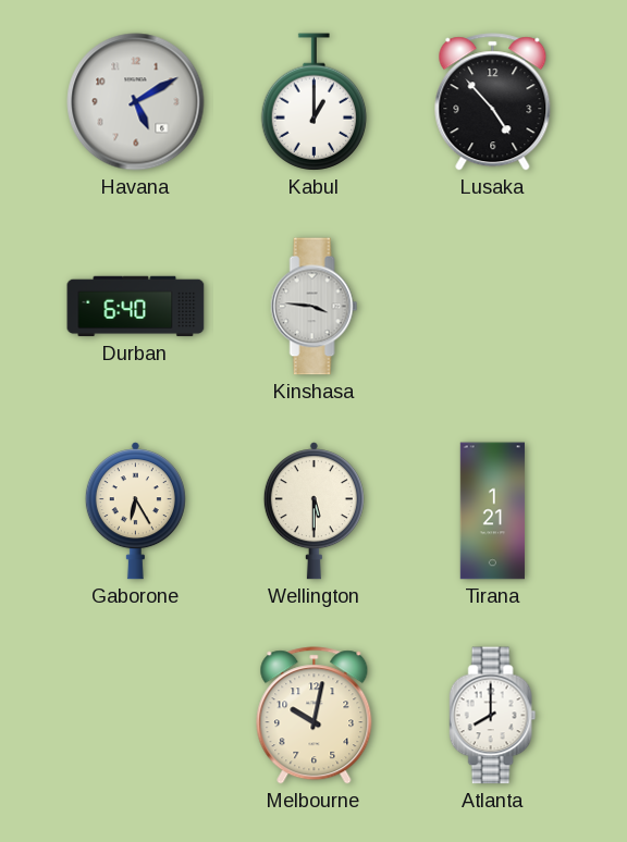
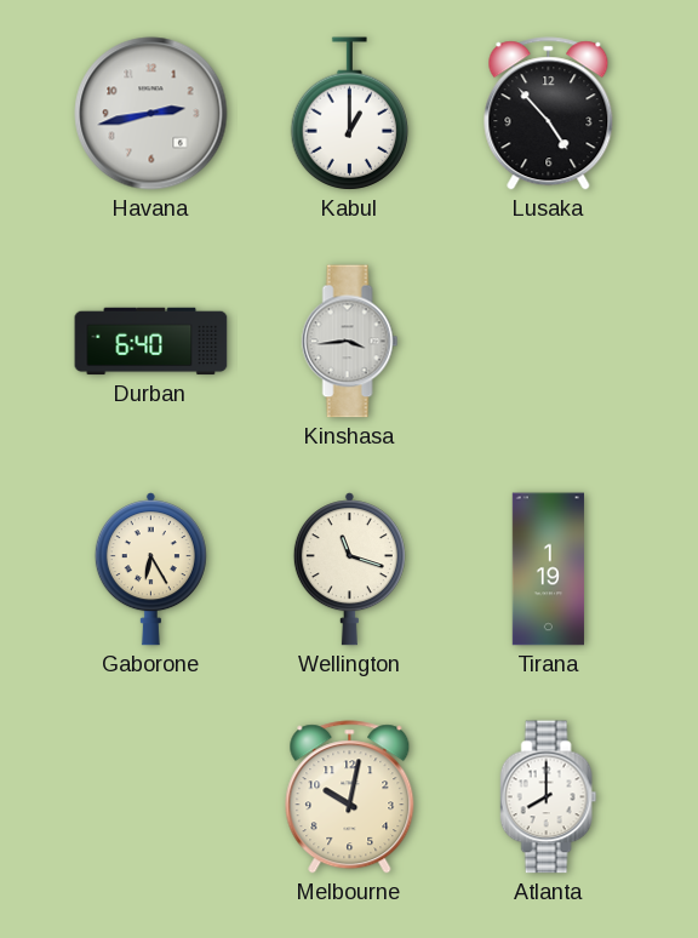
Havana: 5:10 -> 2:43 (151, 114)
Kinshasa: 3:46 -> 3:44 (350, 342)
Wellington: 5:30 -> 11:18 (349, 570)
Tirana: 1:21 -> 1:19 (548, 570)
